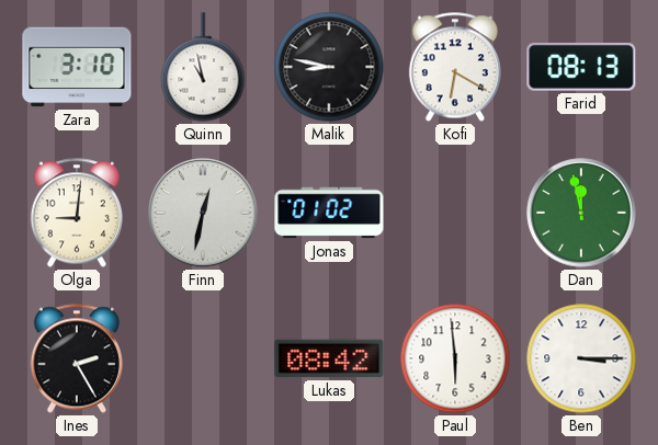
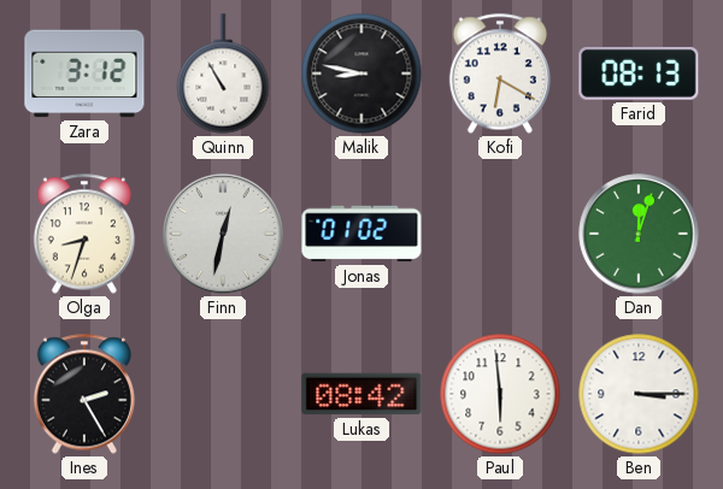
Zara: 3:10 -> 3:12 (84, 73)
Quinn: 10:58 -> 10:55 (223, 73)
Olga: 9:01 -> 8:33 (84, 234)
Dan: 11:58 -> 12:03 (639, 234)
